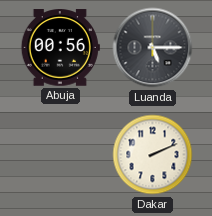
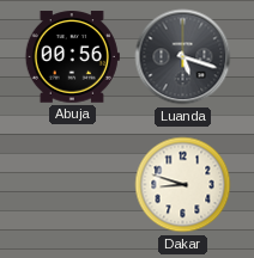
Luanda: 5:15 -> 5:18 (183, 57)
Dakar: 2:11 -> 8:48 (183, 185)
